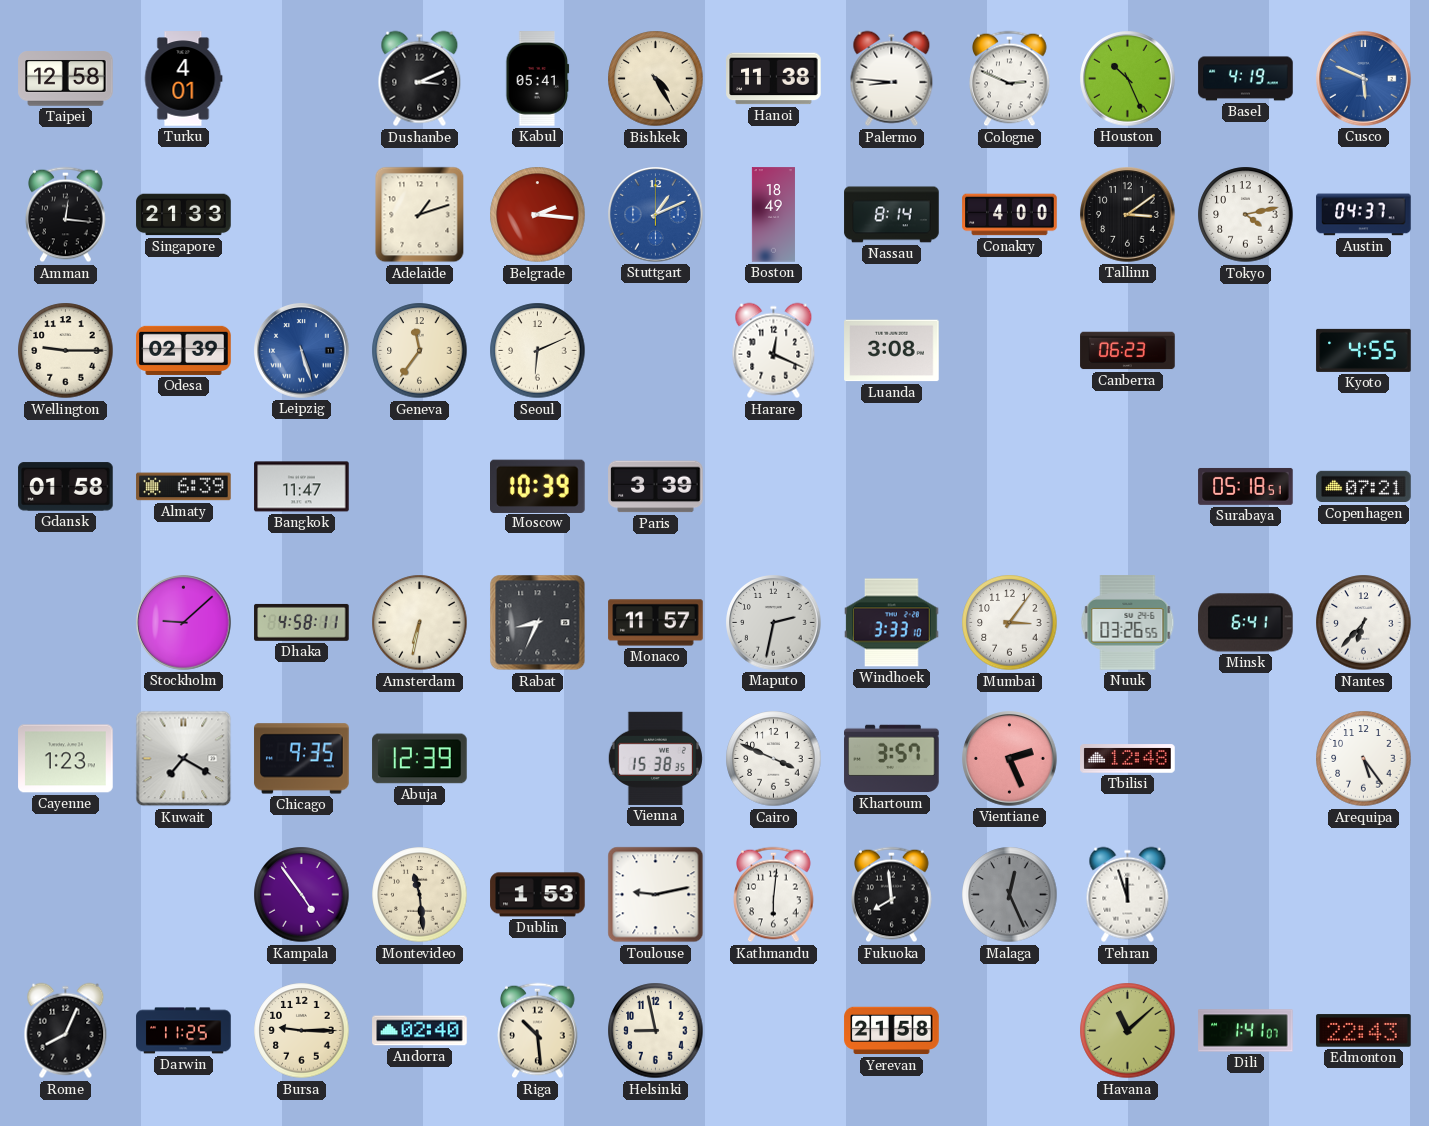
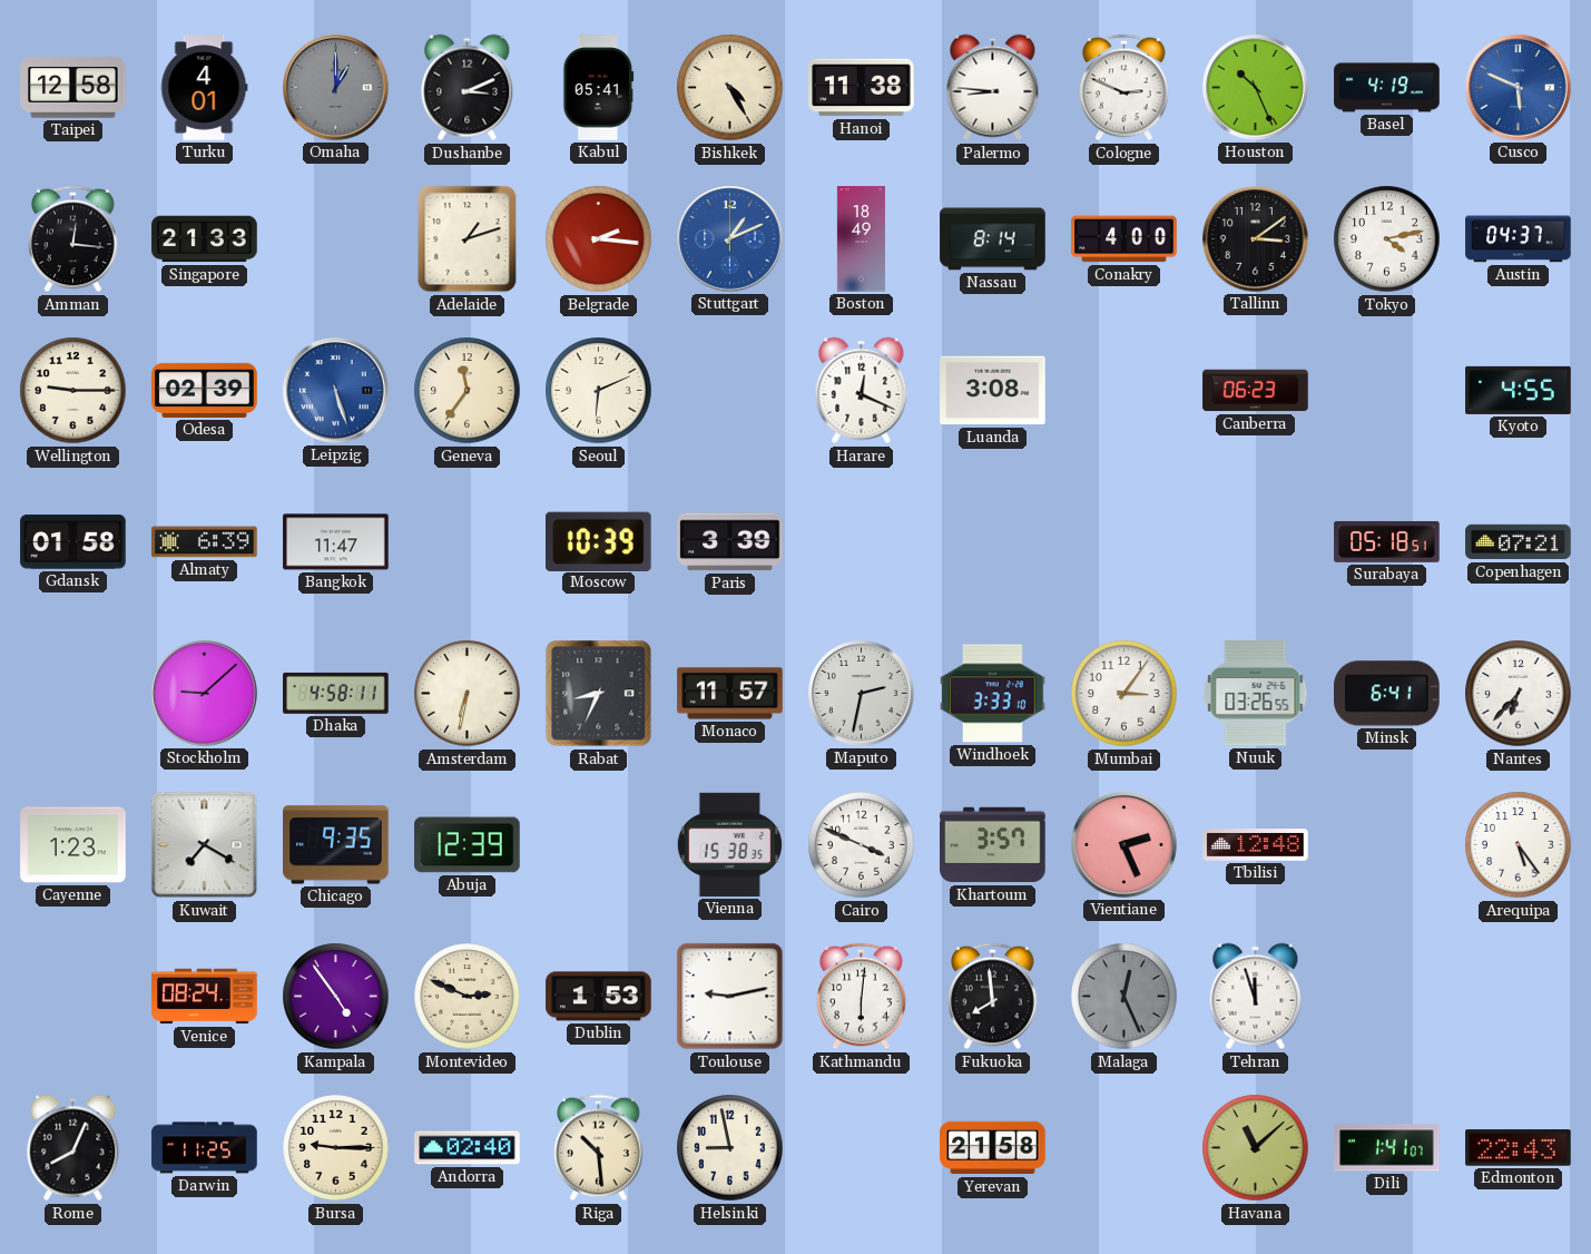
Omaha: none -> 1:00 (336, 88)
Venice: none -> 08:24 (205, 997)
Montevideo: 11:29 -> 2:49 (468, 997)
